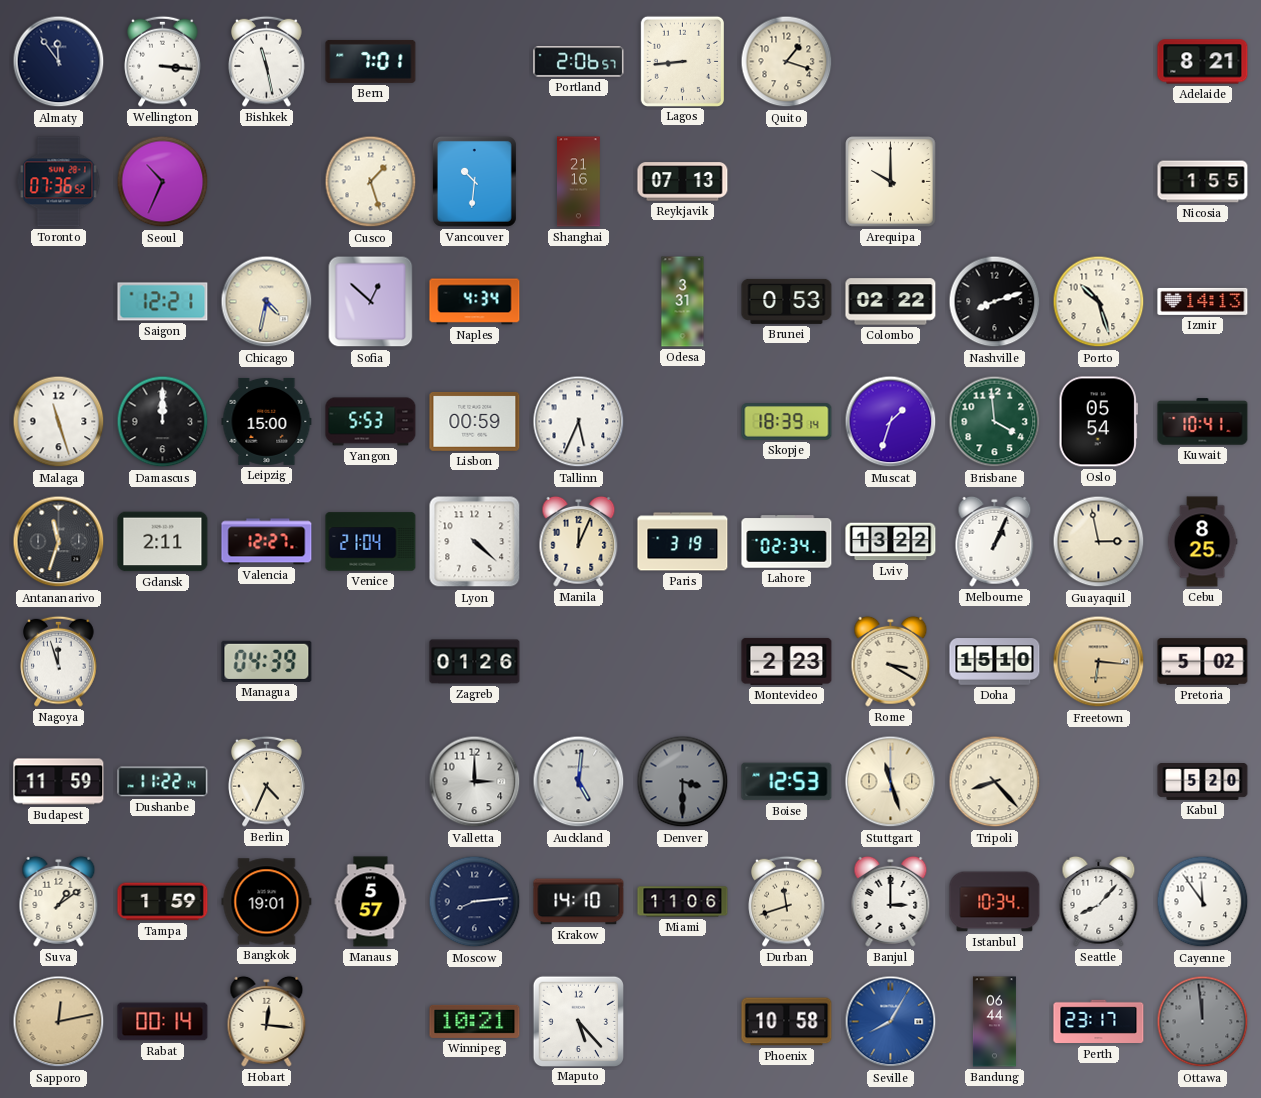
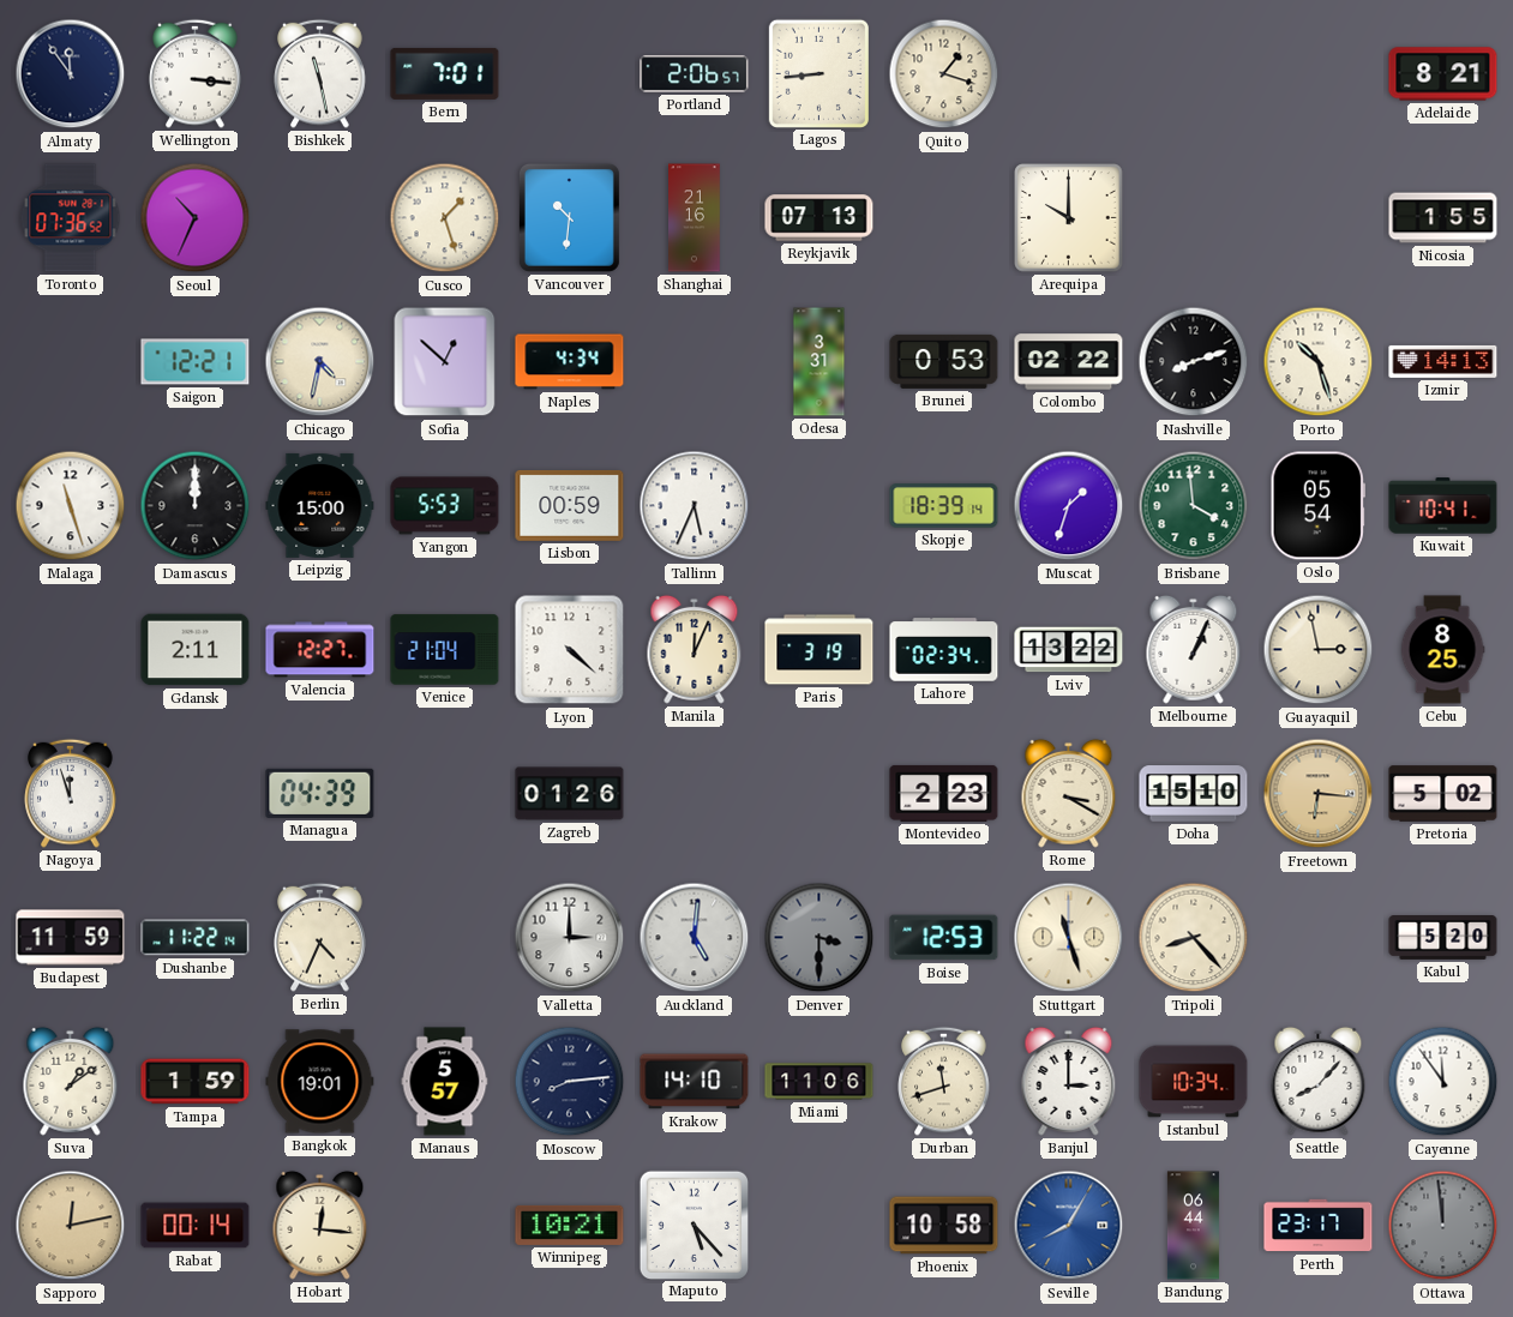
Antananarivo: 11:33 -> none (59, 542)
